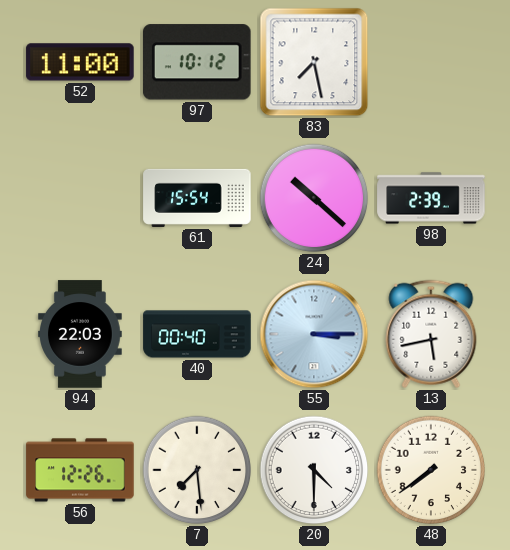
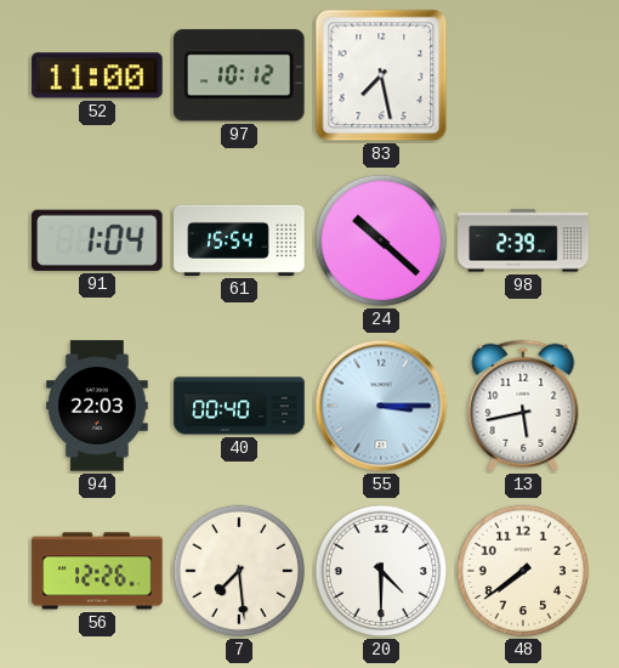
91: none -> 1:04 (98, 240)
